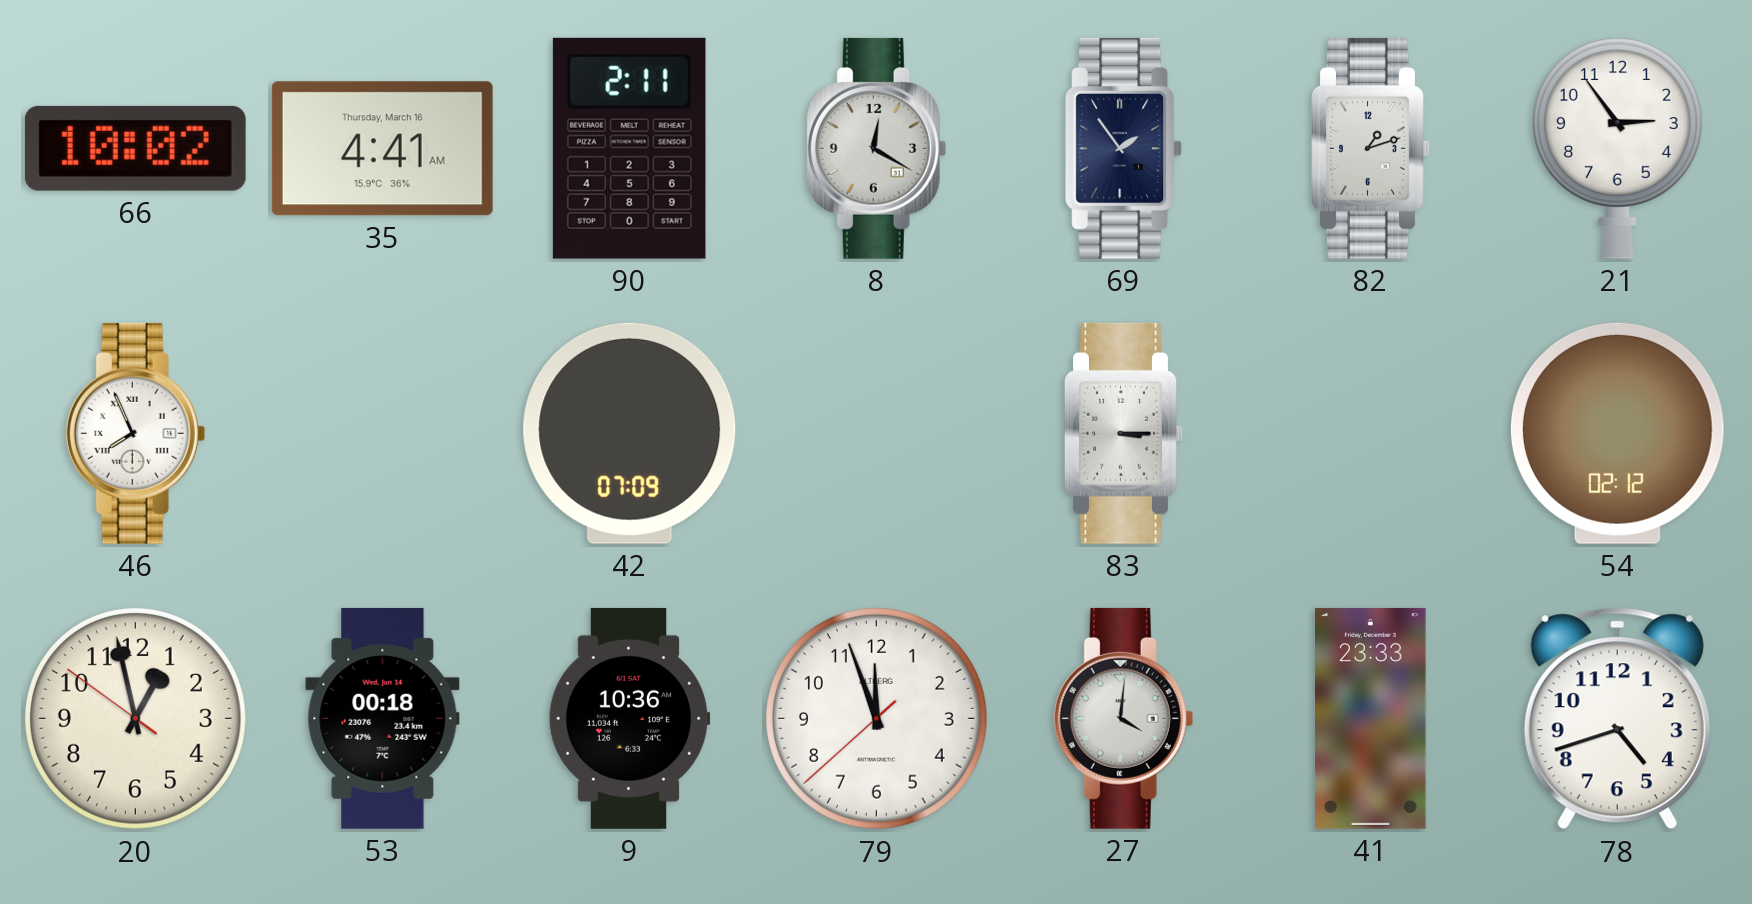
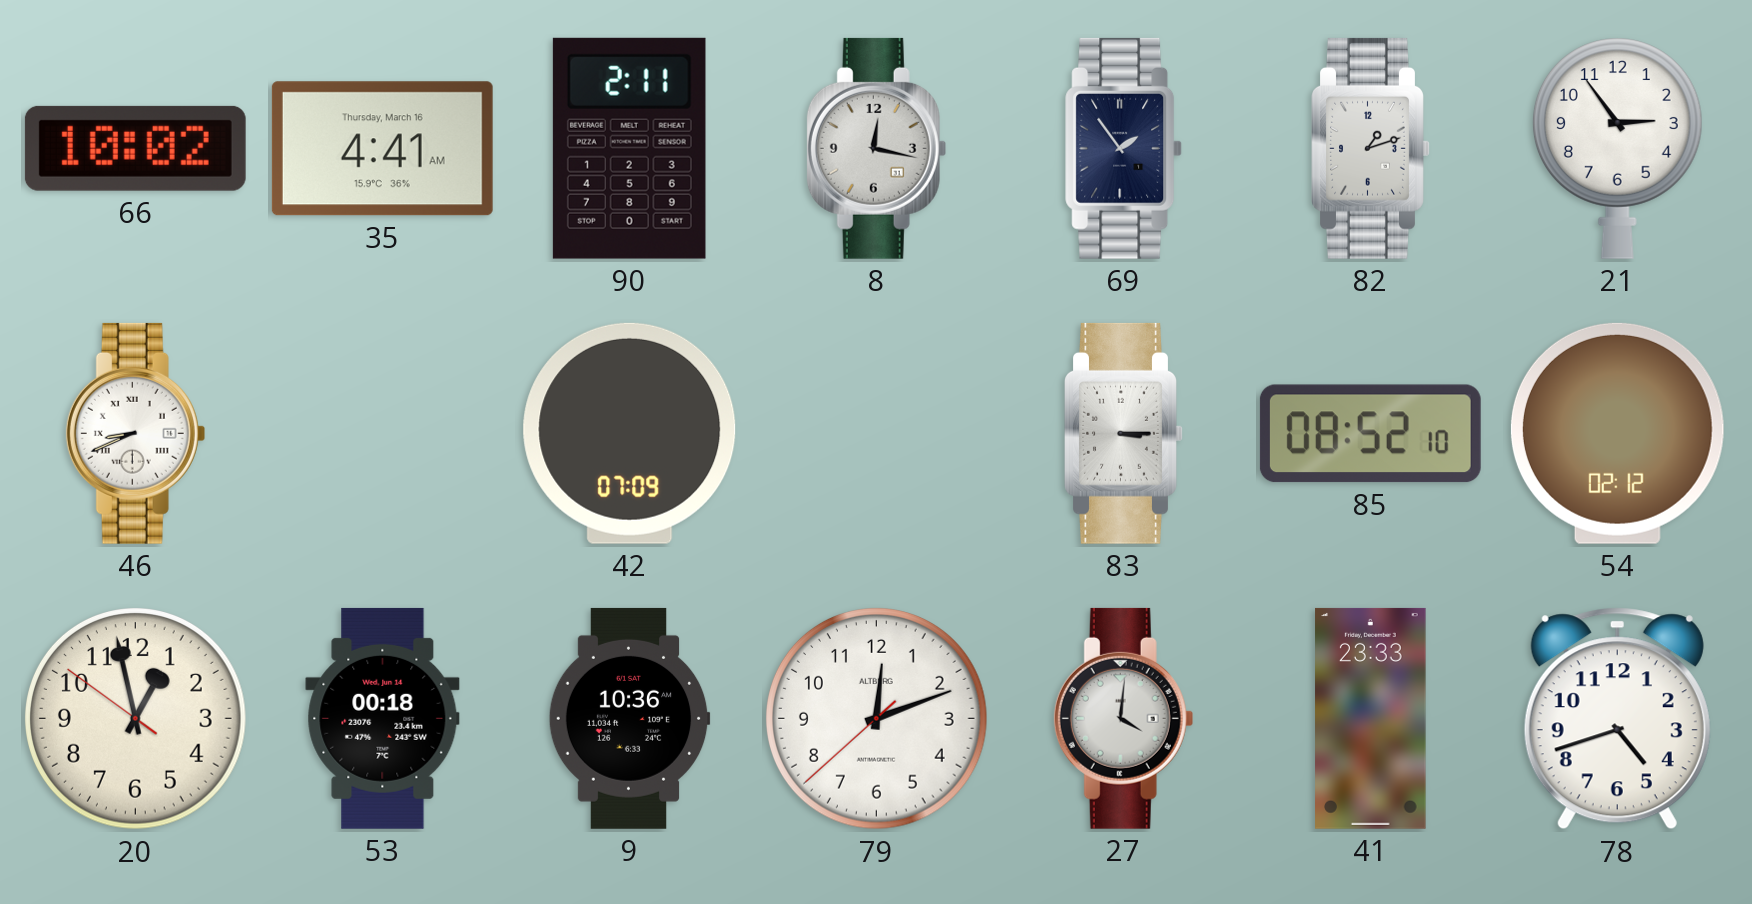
8: 12:20 -> 12:17 (877, 148)
46: 7:56 -> 8:41 (136, 433)
85: none -> 08:52 (1370, 434)
79: 11:56 -> 12:11 (877, 719)
